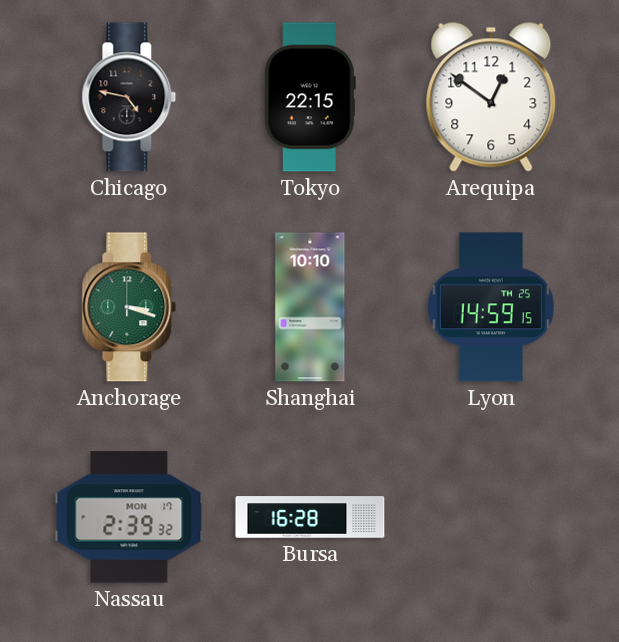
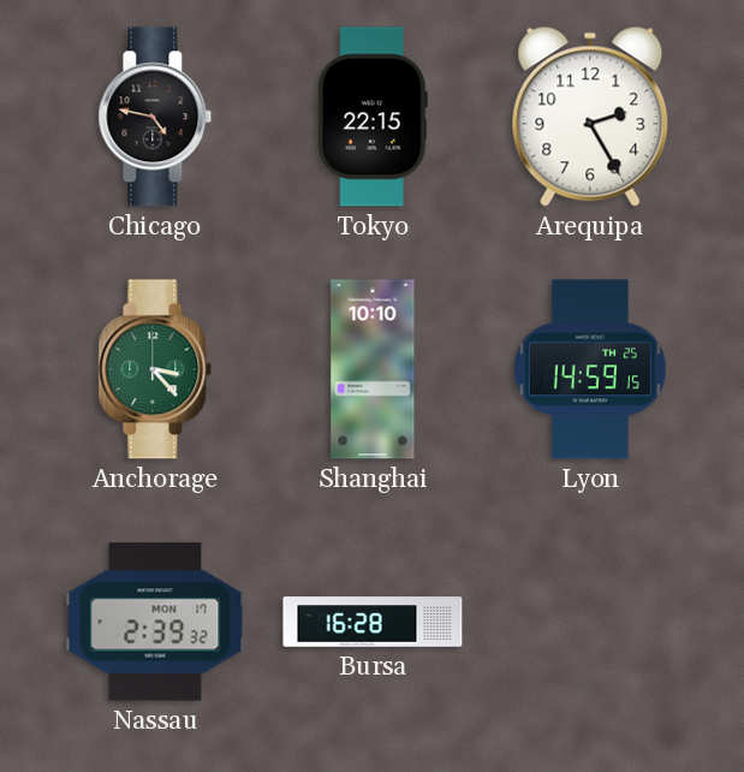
Arequipa: 12:51 -> 2:25 (590, 117)
Anchorage: 3:18 -> 3:23 (155, 369)
